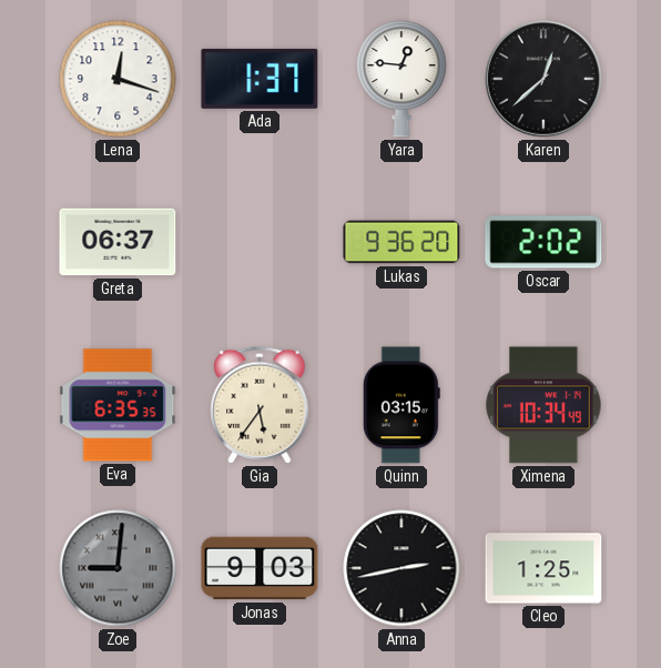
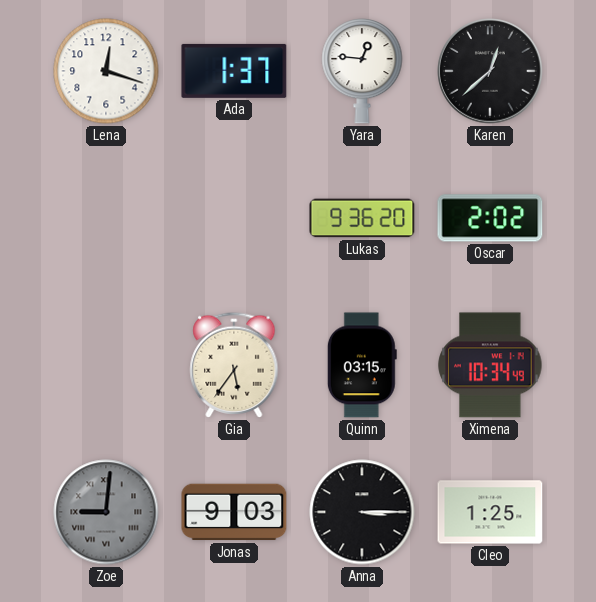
Greta: 06:37 -> none (118, 242)
Eva: 6:35 -> none (118, 405)
Anna: 2:43 -> 3:15 (362, 512)
